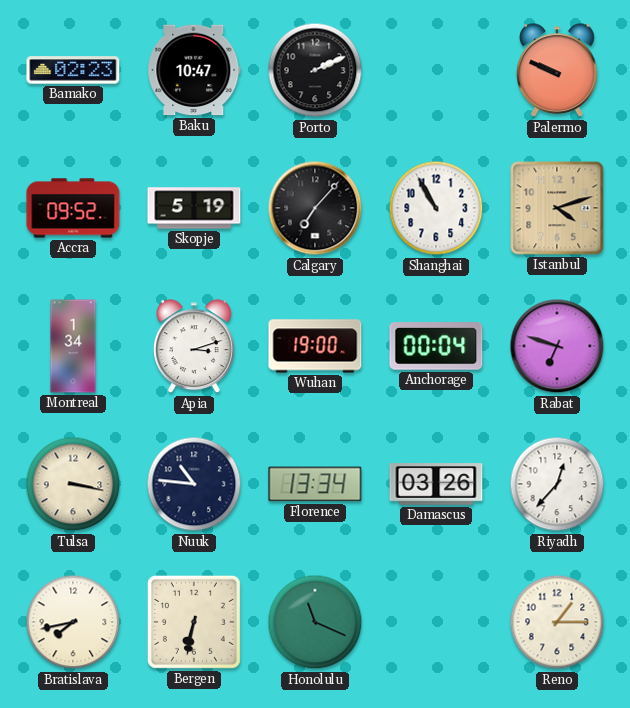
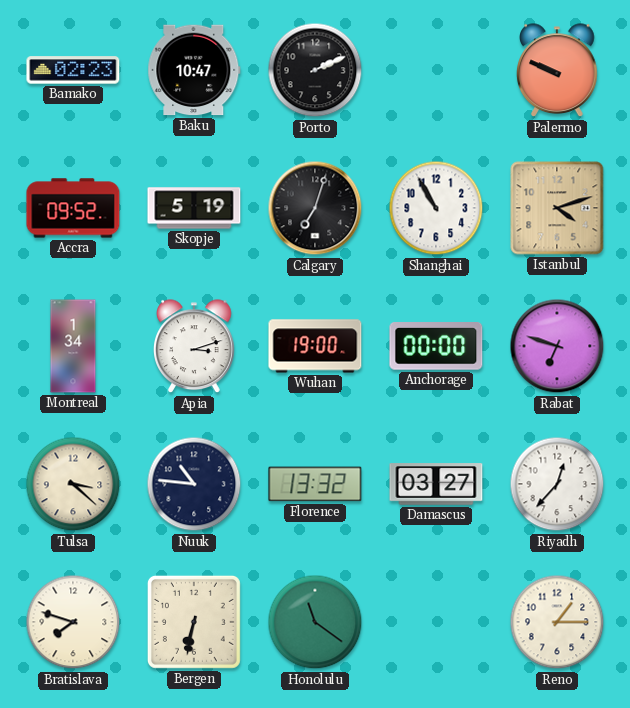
Calgary: 7:07 -> 7:03 (315, 208)
Anchorage: 00:04 -> 00:00 (436, 347)
Tulsa: 3:17 -> 3:22 (73, 484)
Florence: 13:34 -> 13:32 (315, 484)
Damascus: 03:26 -> 03:27 (436, 484)
Bratislava: 7:43 -> 7:48 (73, 622)
Honolulu: 11:19 -> 11:21 (315, 622)
